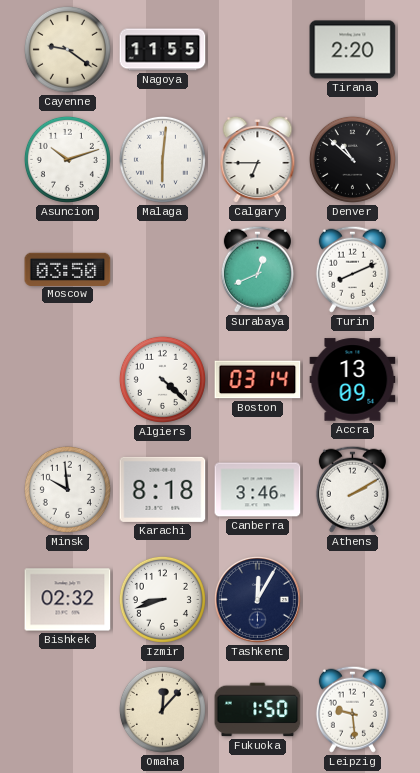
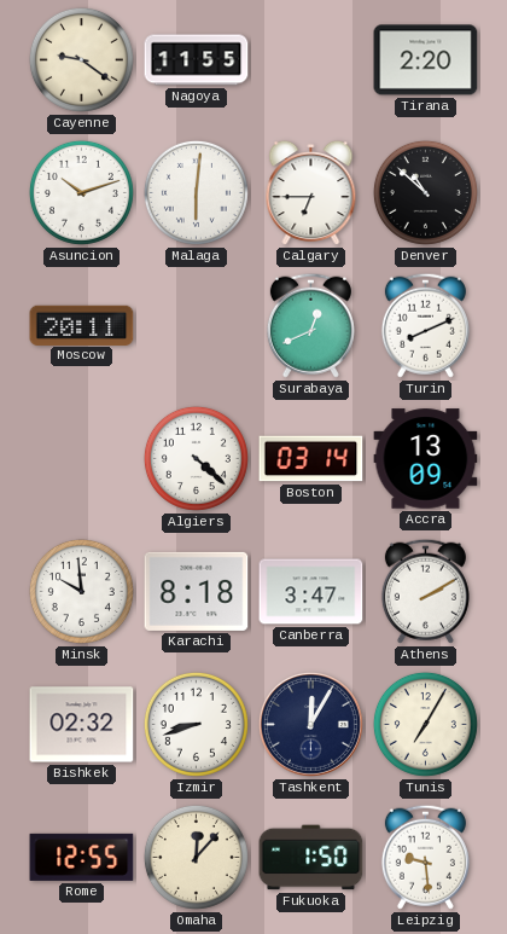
Moscow: 03:50 -> 20:11 (82, 325)
Canberra: 3:46 -> 3:47 (311, 592)
Tunis: none -> 7:05 (425, 724)
Rome: none -> 12:55 (82, 857)
